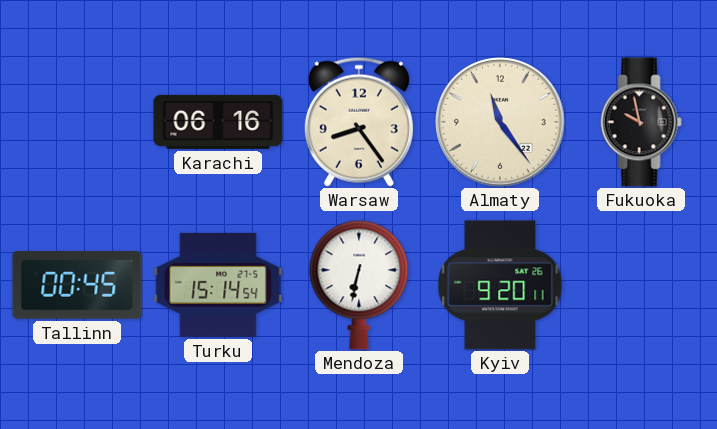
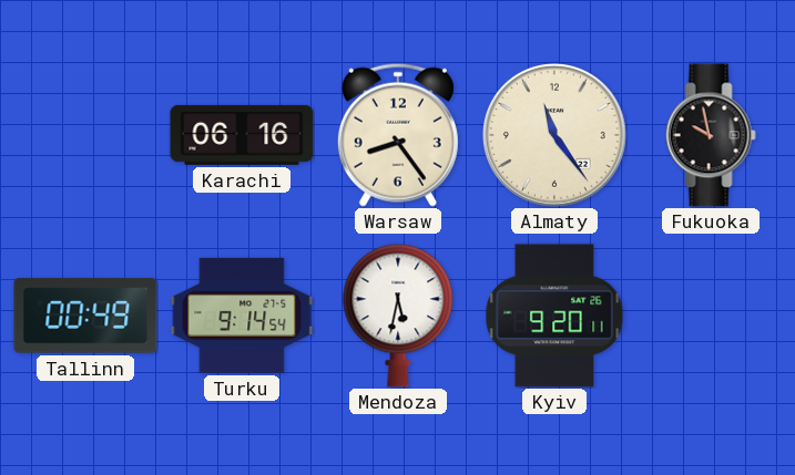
Tallinn: 00:45 -> 00:49 (85, 316)
Turku: 15:14 -> 9:14 (242, 316)
Mendoza: 6:32 -> 5:32 (398, 316)
